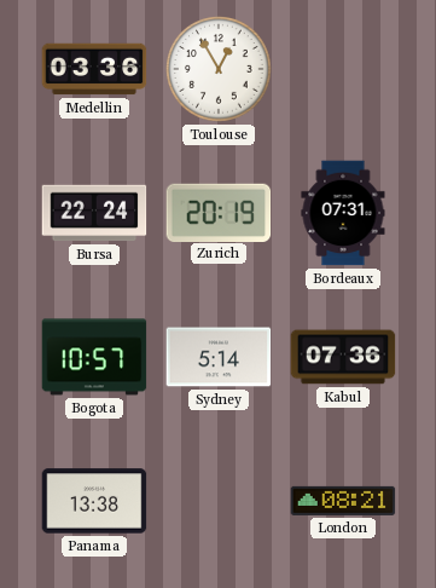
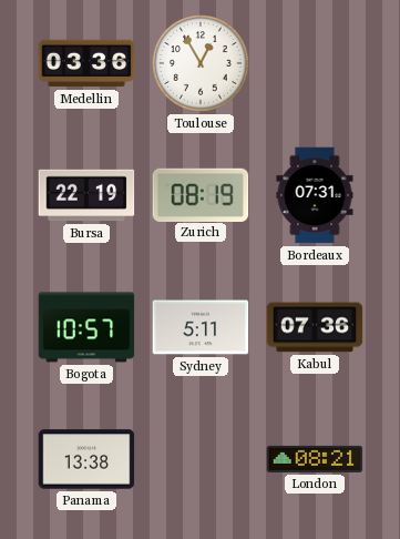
Bursa: 22:24 -> 22:19 (86, 195)
Zurich: 20:19 -> 08:19 (201, 194)
Sydney: 5:14 -> 5:11 (201, 327)
